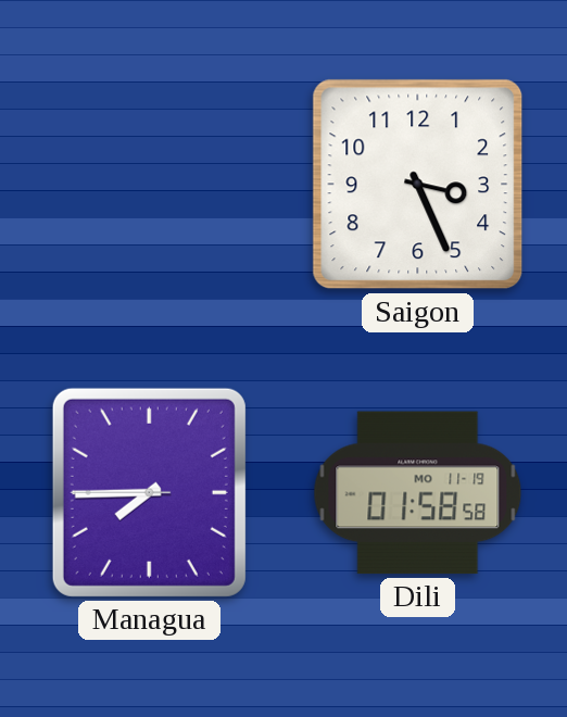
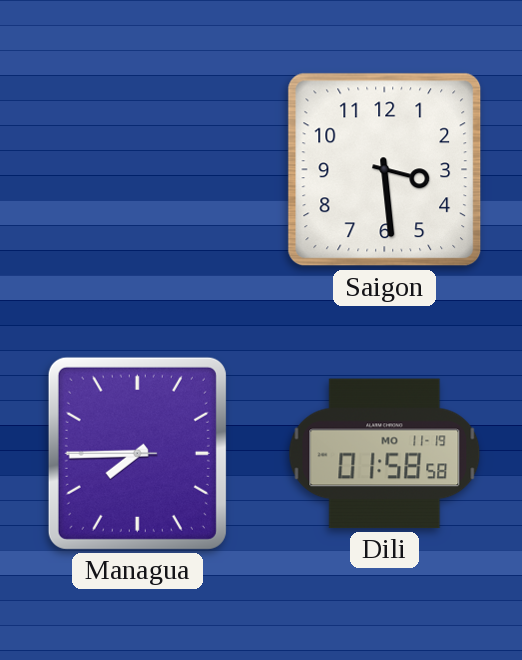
Saigon: 3:26 -> 3:29 (385, 170)
